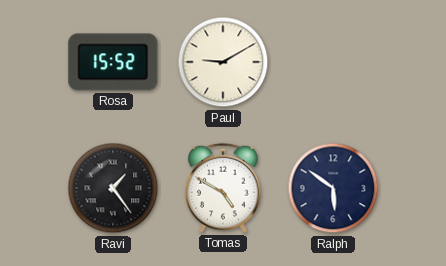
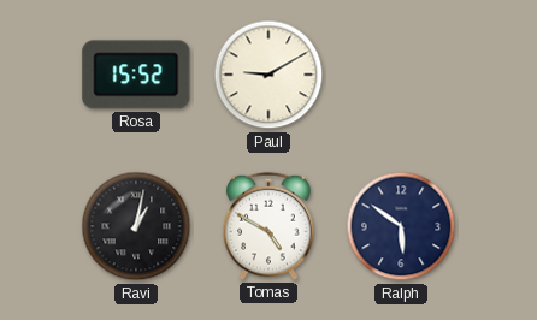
Ravi: 1:24 -> 1:02 (136, 226)
